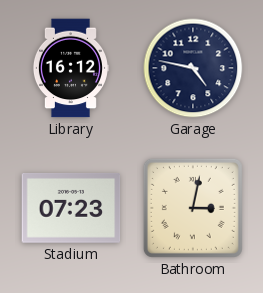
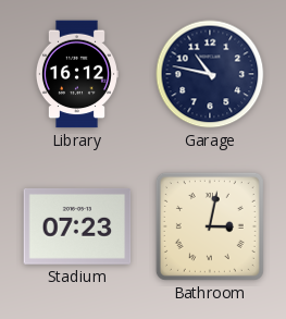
Garage: 4:47 -> 10:47 (210, 74)
